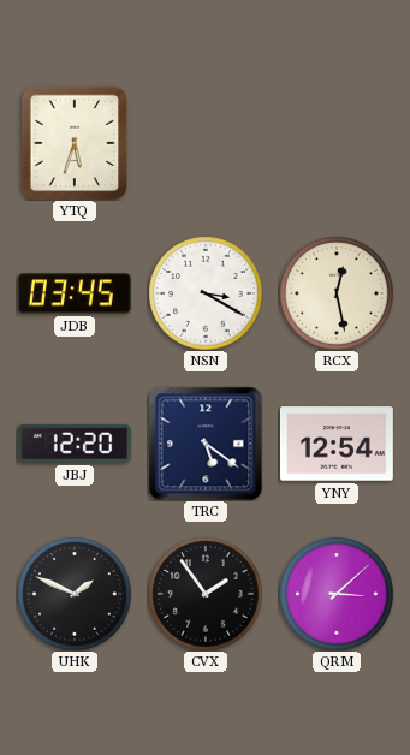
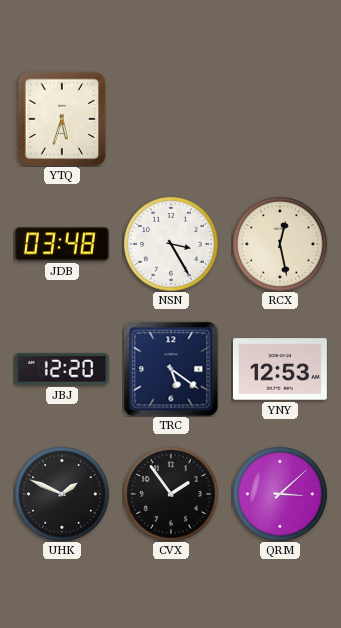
JDB: 03:45 -> 03:48 (62, 244)
NSN: 3:20 -> 3:25 (171, 244)
YNY: 12:54 -> 12:53 (280, 369)
